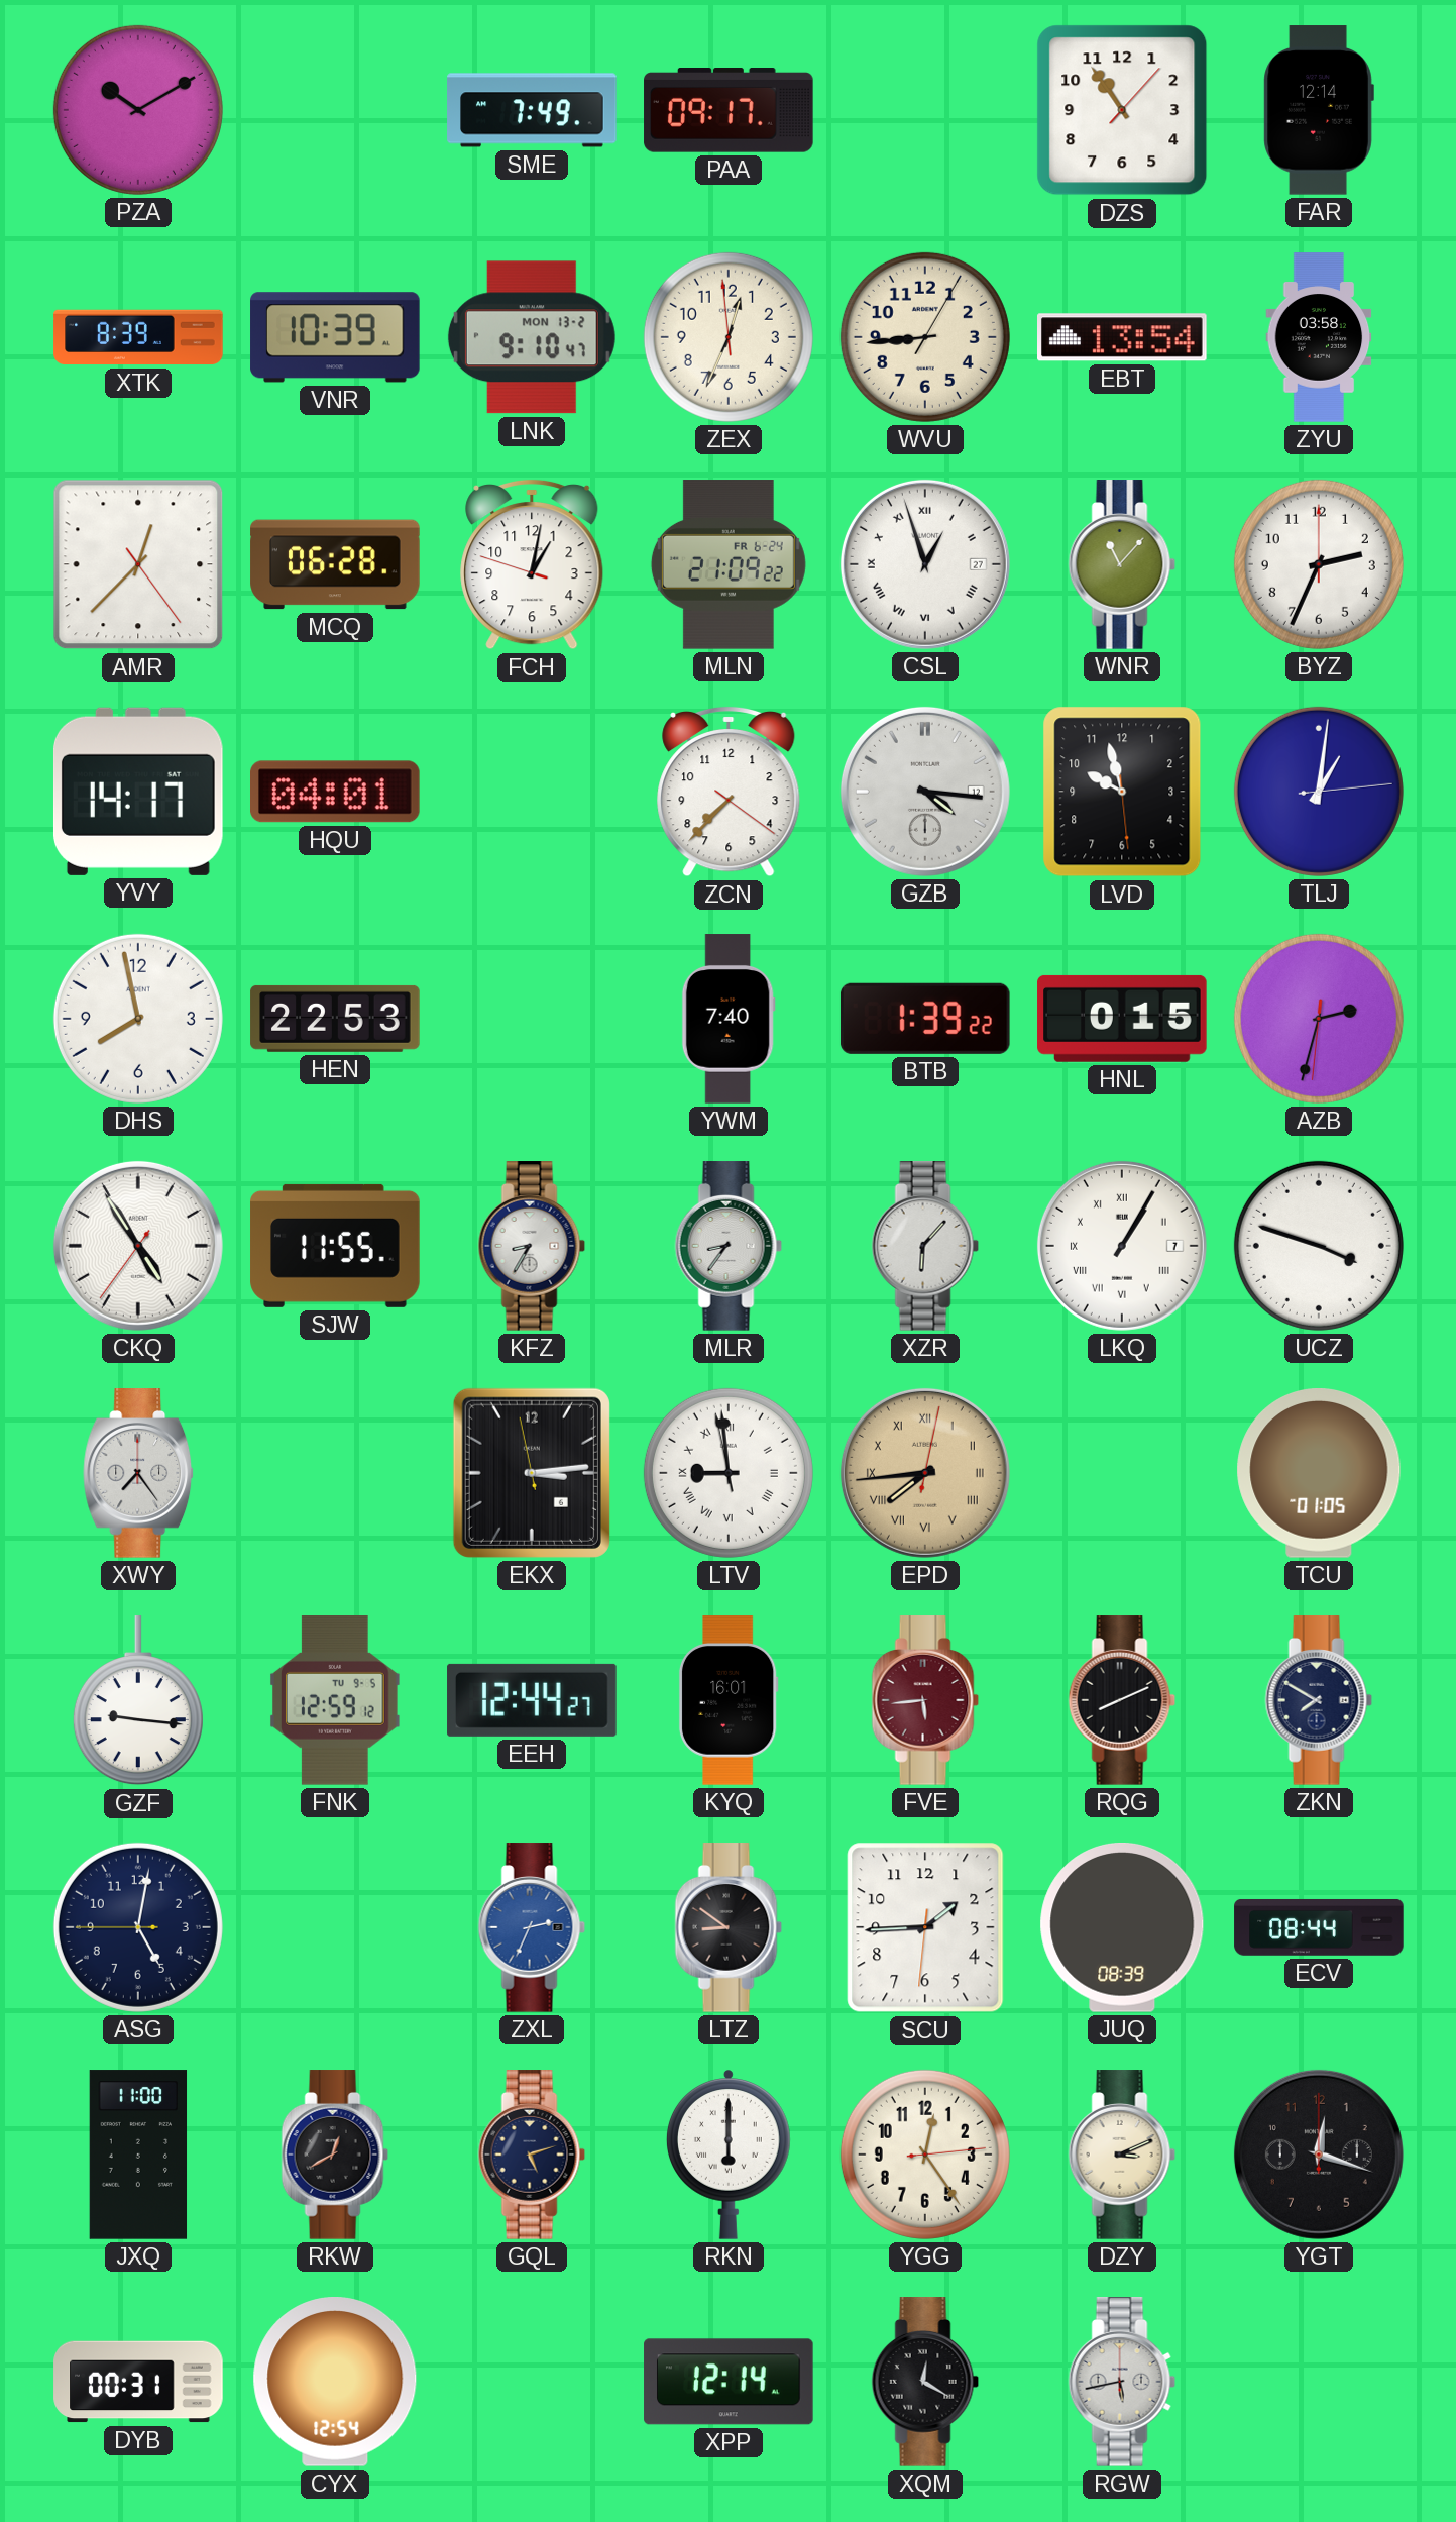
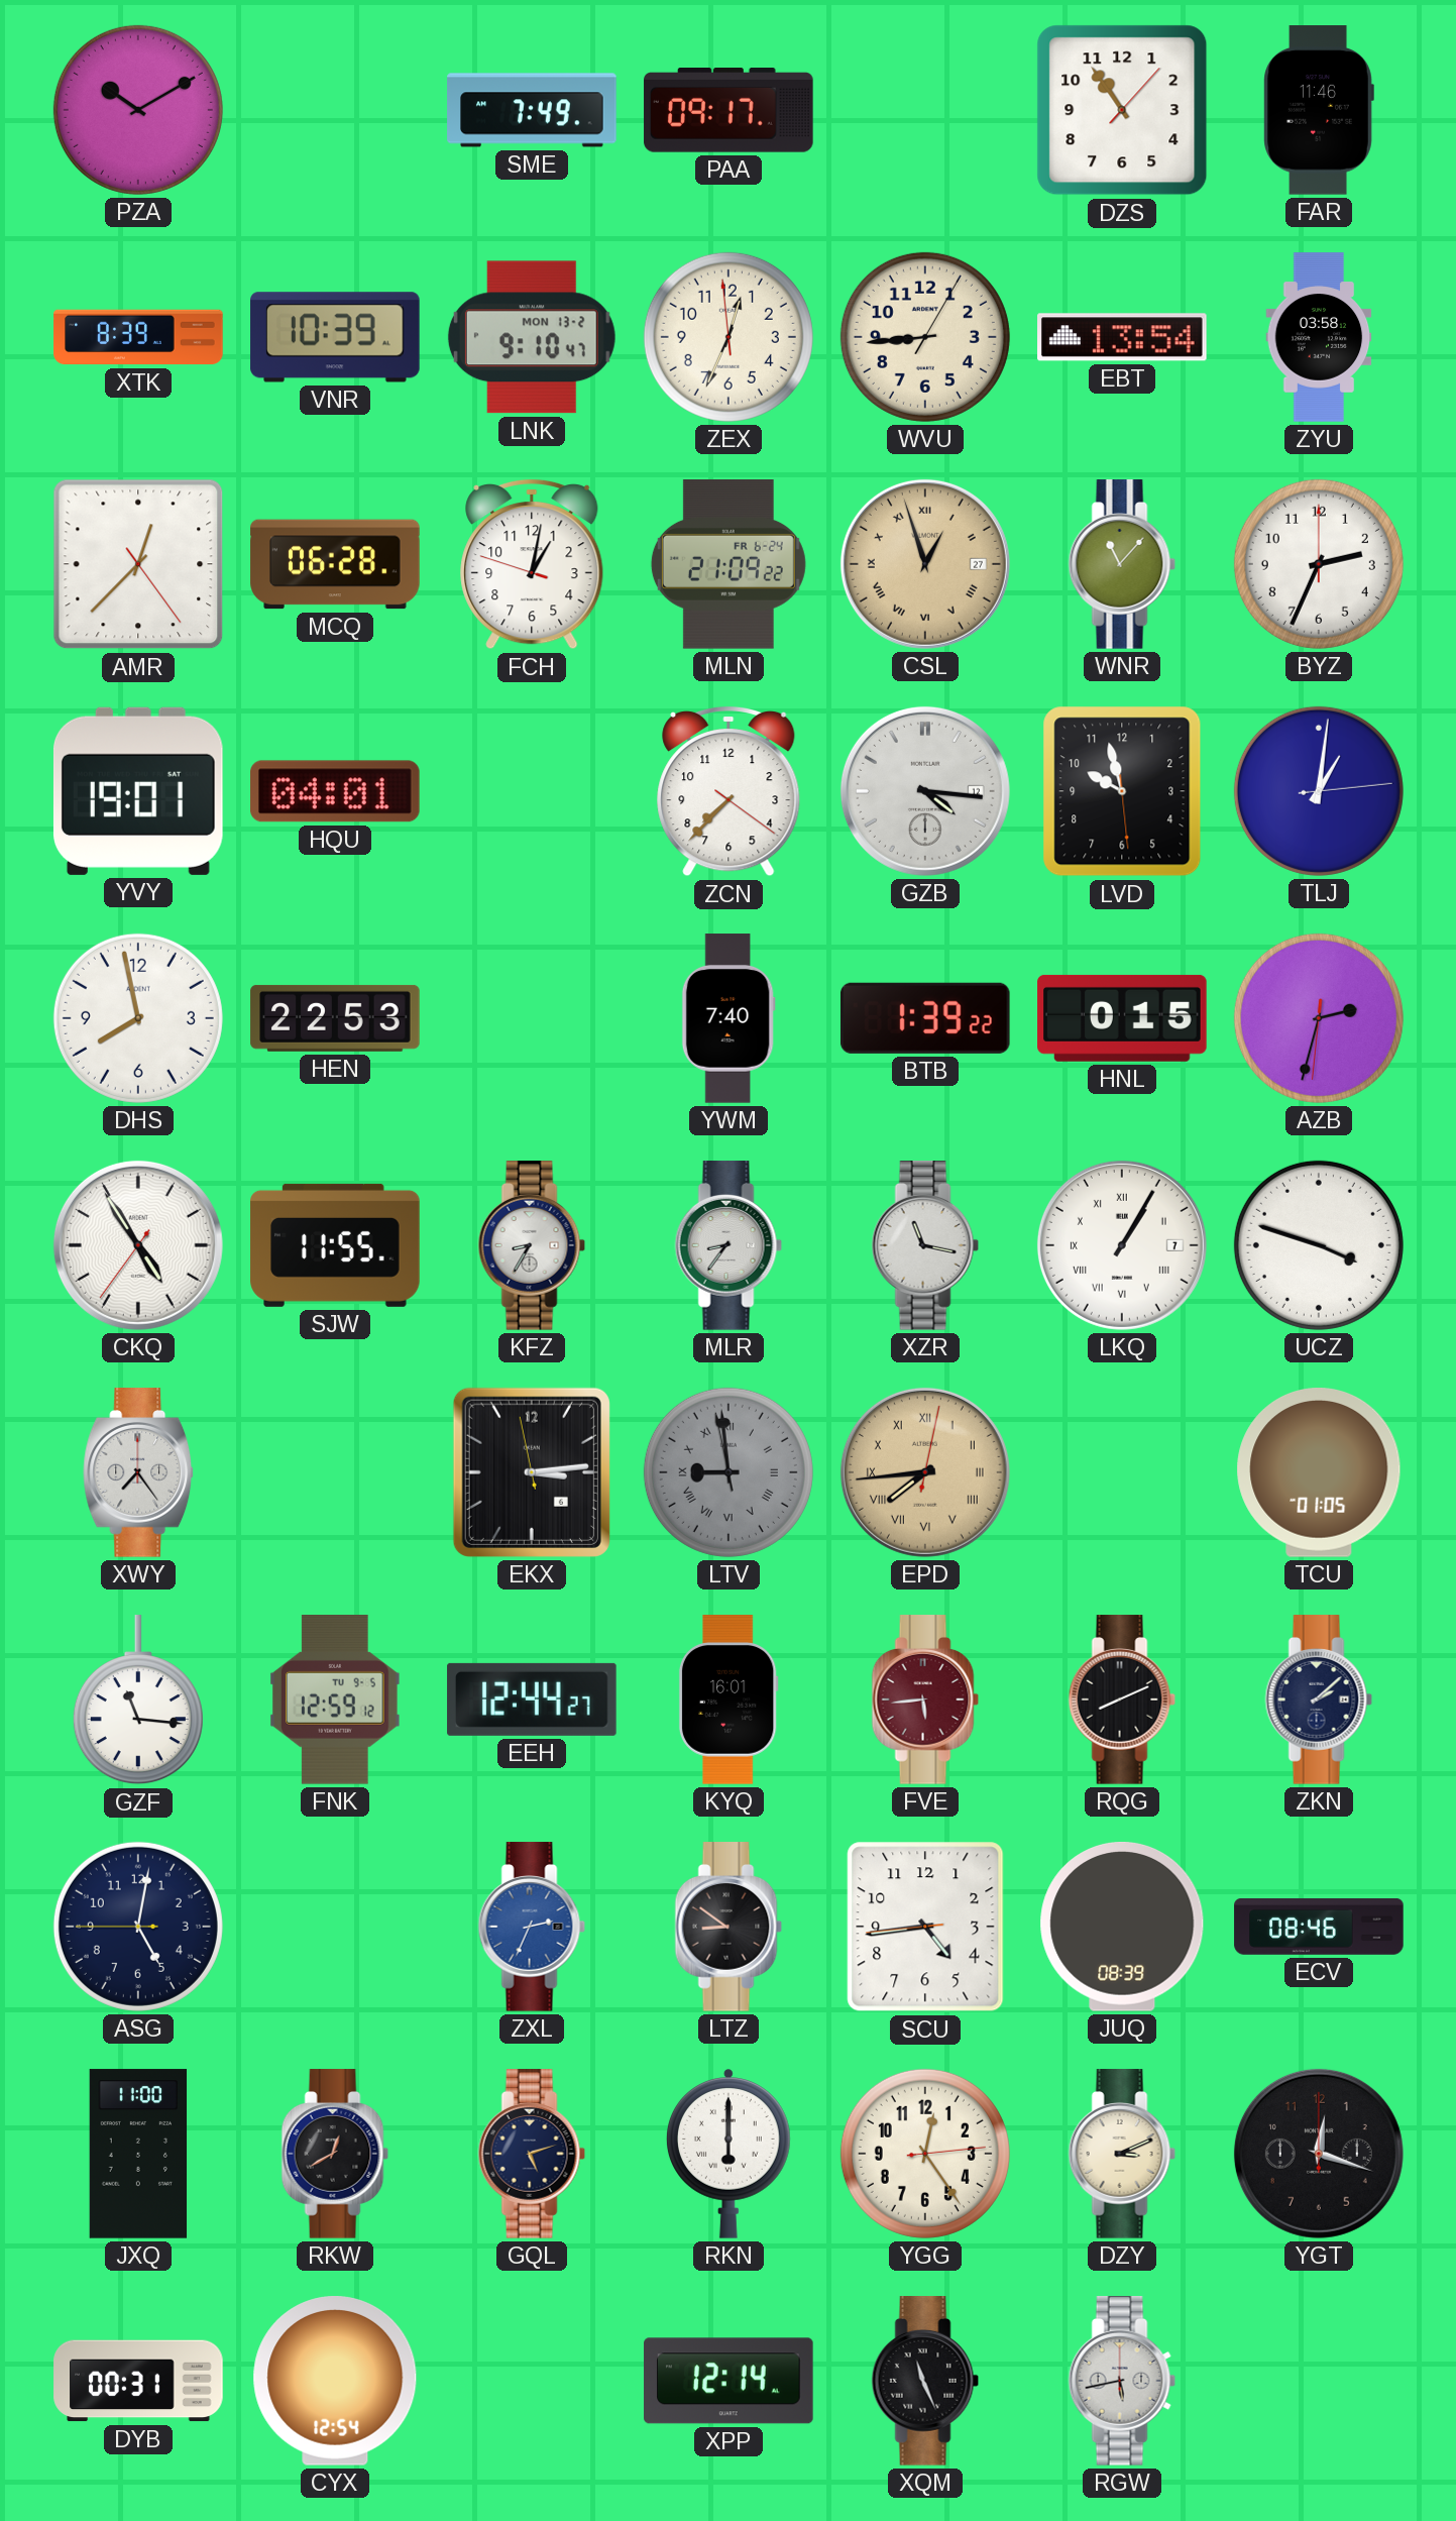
FAR: 12:14 -> 11:46 (1319, 110)
CSL dial: white -> champagne (925, 564)
YVY: 14:17 -> 19:01 (138, 791)
XZR: 6:07 -> 11:17 (925, 1245)
LTV dial: white -> grey (729, 1472)
GZF: 9:16 -> 11:16 (138, 1701)
ZKN: 7:50 -> 2:08 (1319, 1700)
SCU: 1:44 -> 4:43 (925, 1927)
ECV: 08:44 -> 08:46 (1319, 1927)
XQM: 12:20 -> 11:26 (925, 2381)
